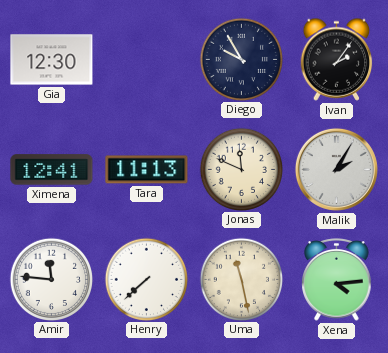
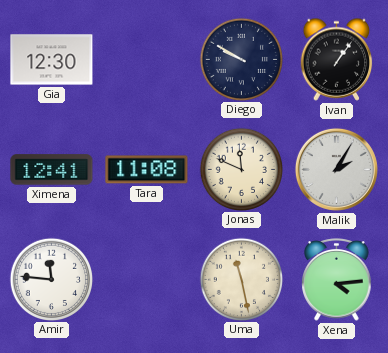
Diego: 9:55 -> 9:50 (241, 59)
Ivan: 2:06 -> 1:06 (337, 59)
Tara: 11:13 -> 11:08 (147, 170)
Henry: 7:38 -> none (146, 279)
